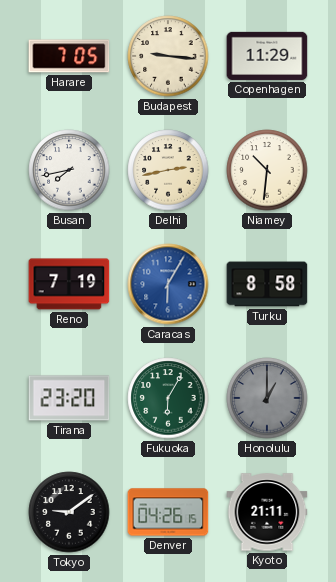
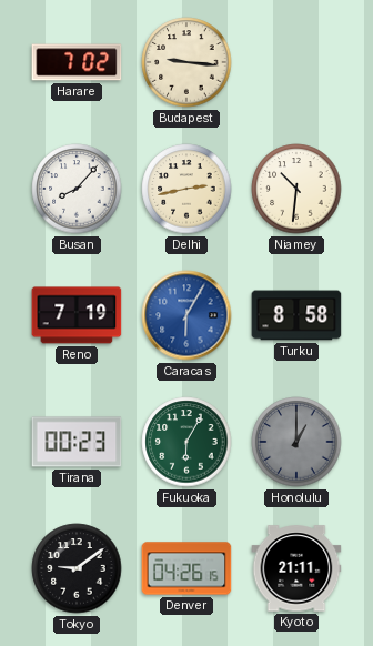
Harare: 7:05 -> 7:02 (77, 62)
Copenhagen: 11:29 -> none (267, 56)
Busan: 7:43 -> 8:07 (77, 189)
Tirana: 23:20 -> 00:23 (77, 442)
